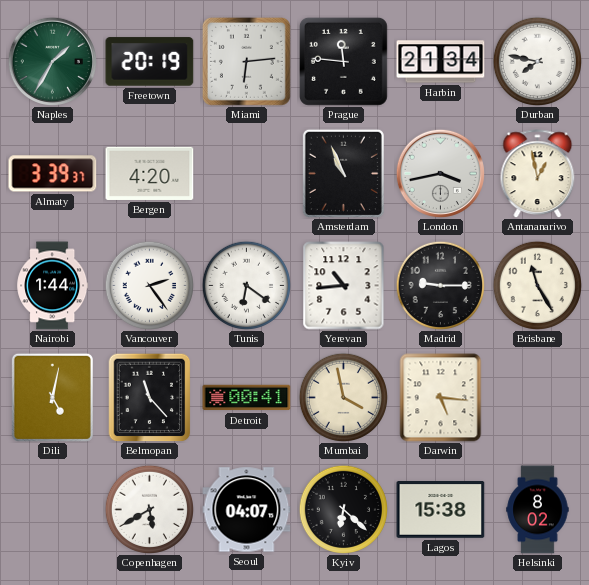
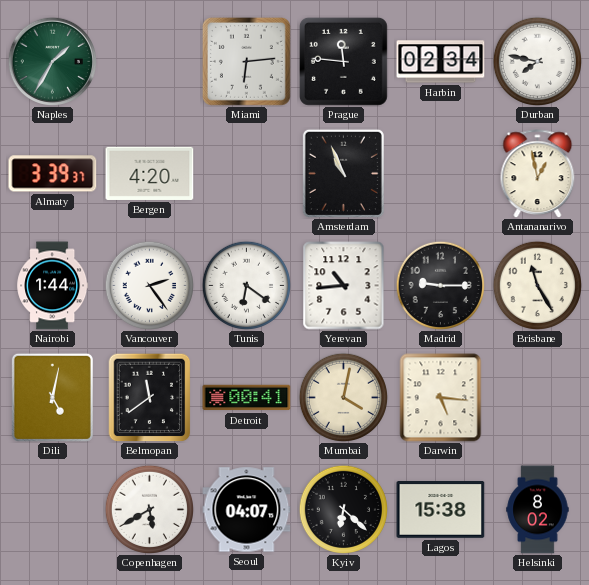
Freetown: 20:19 -> none (150, 62)
Harbin: 21:34 -> 02:34 (441, 62)
London: 3:43 -> none (440, 173)
Belmopan: 11:23 -> 11:39 (150, 397)
Mumbai: 3:58 -> 4:02 (343, 397)
